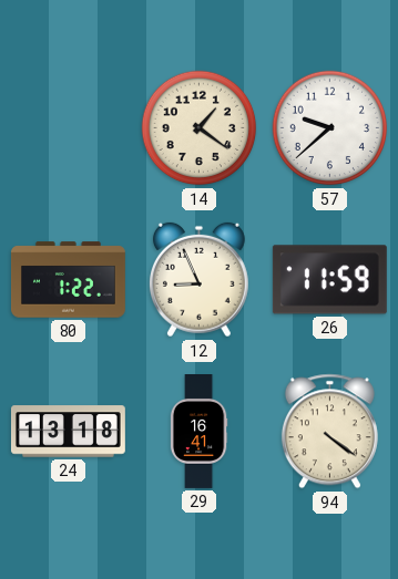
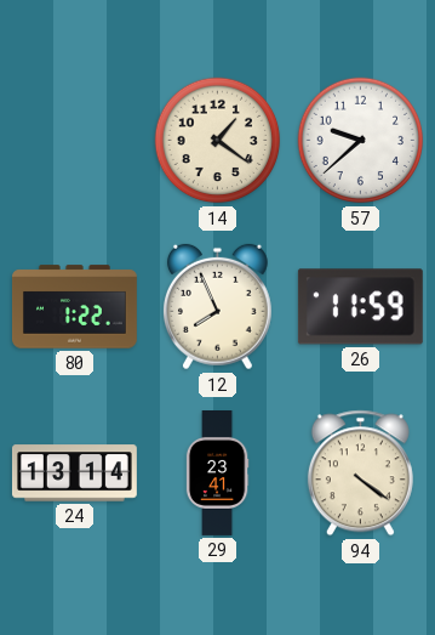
12: 8:56 -> 7:56 (217, 307)
24: 13:18 -> 13:14 (74, 474)
29: 16:41 -> 23:41 (217, 474)
